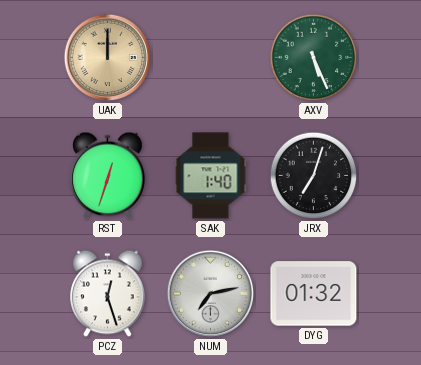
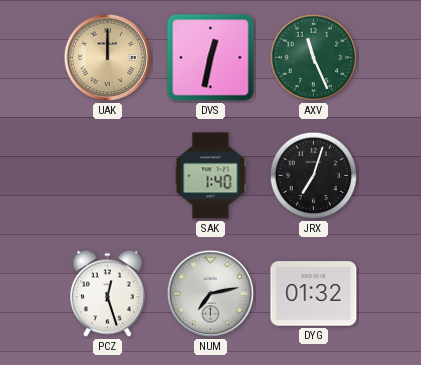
DVS: none -> 12:32 (211, 58)
AXV: 5:26 -> 11:26 (314, 58)
RST: 12:33 -> none (108, 176)
